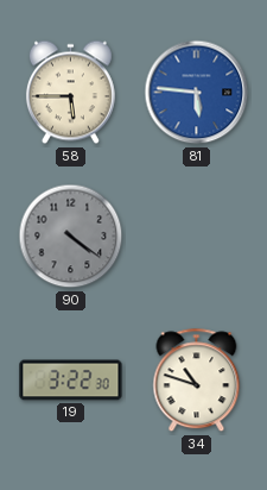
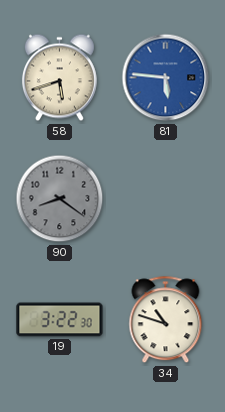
58: 5:45 -> 5:42 (59, 78)
90: 4:21 -> 8:21 (60, 199)
